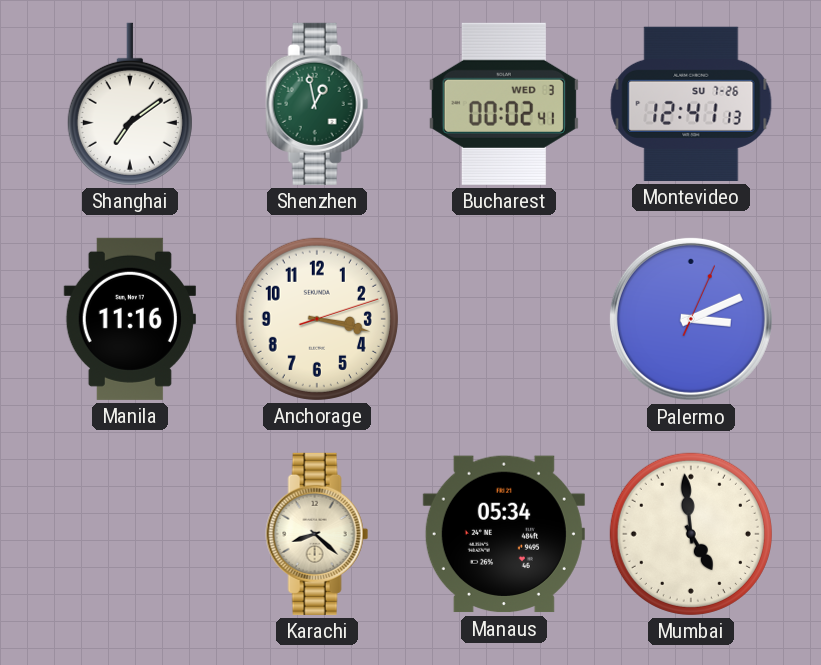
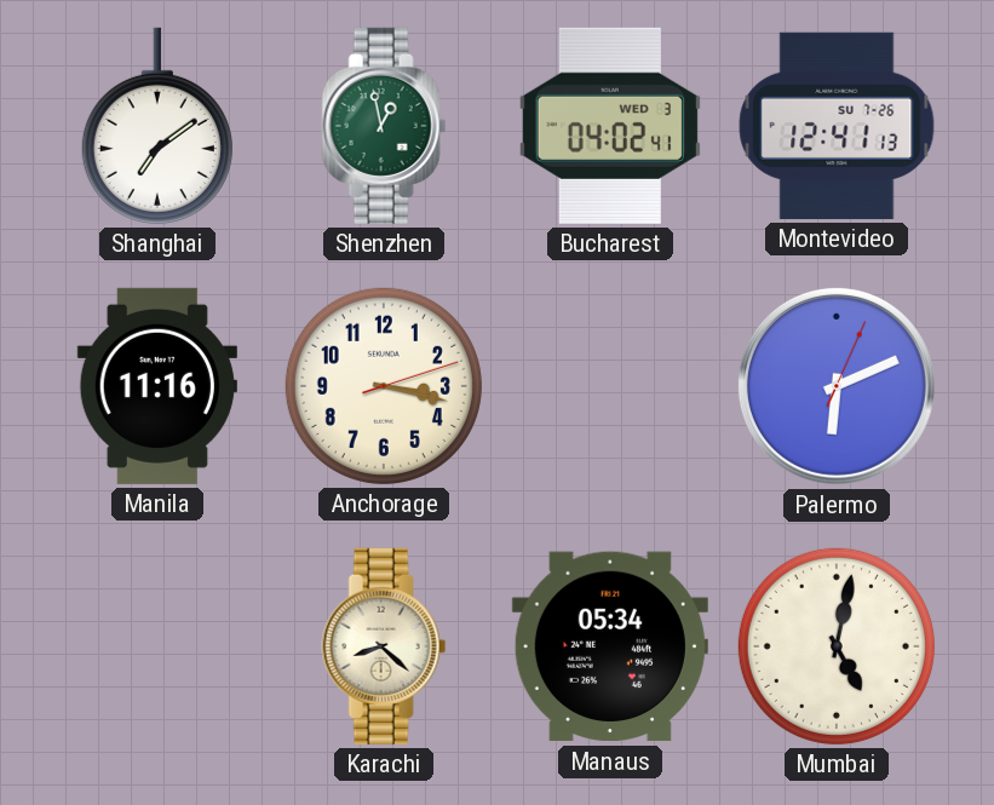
Bucharest: 00:02 -> 04:02 (610, 126)
Palermo: 3:11 -> 6:11 (837, 386)
Mumbai: 4:59 -> 5:02 (837, 646)
